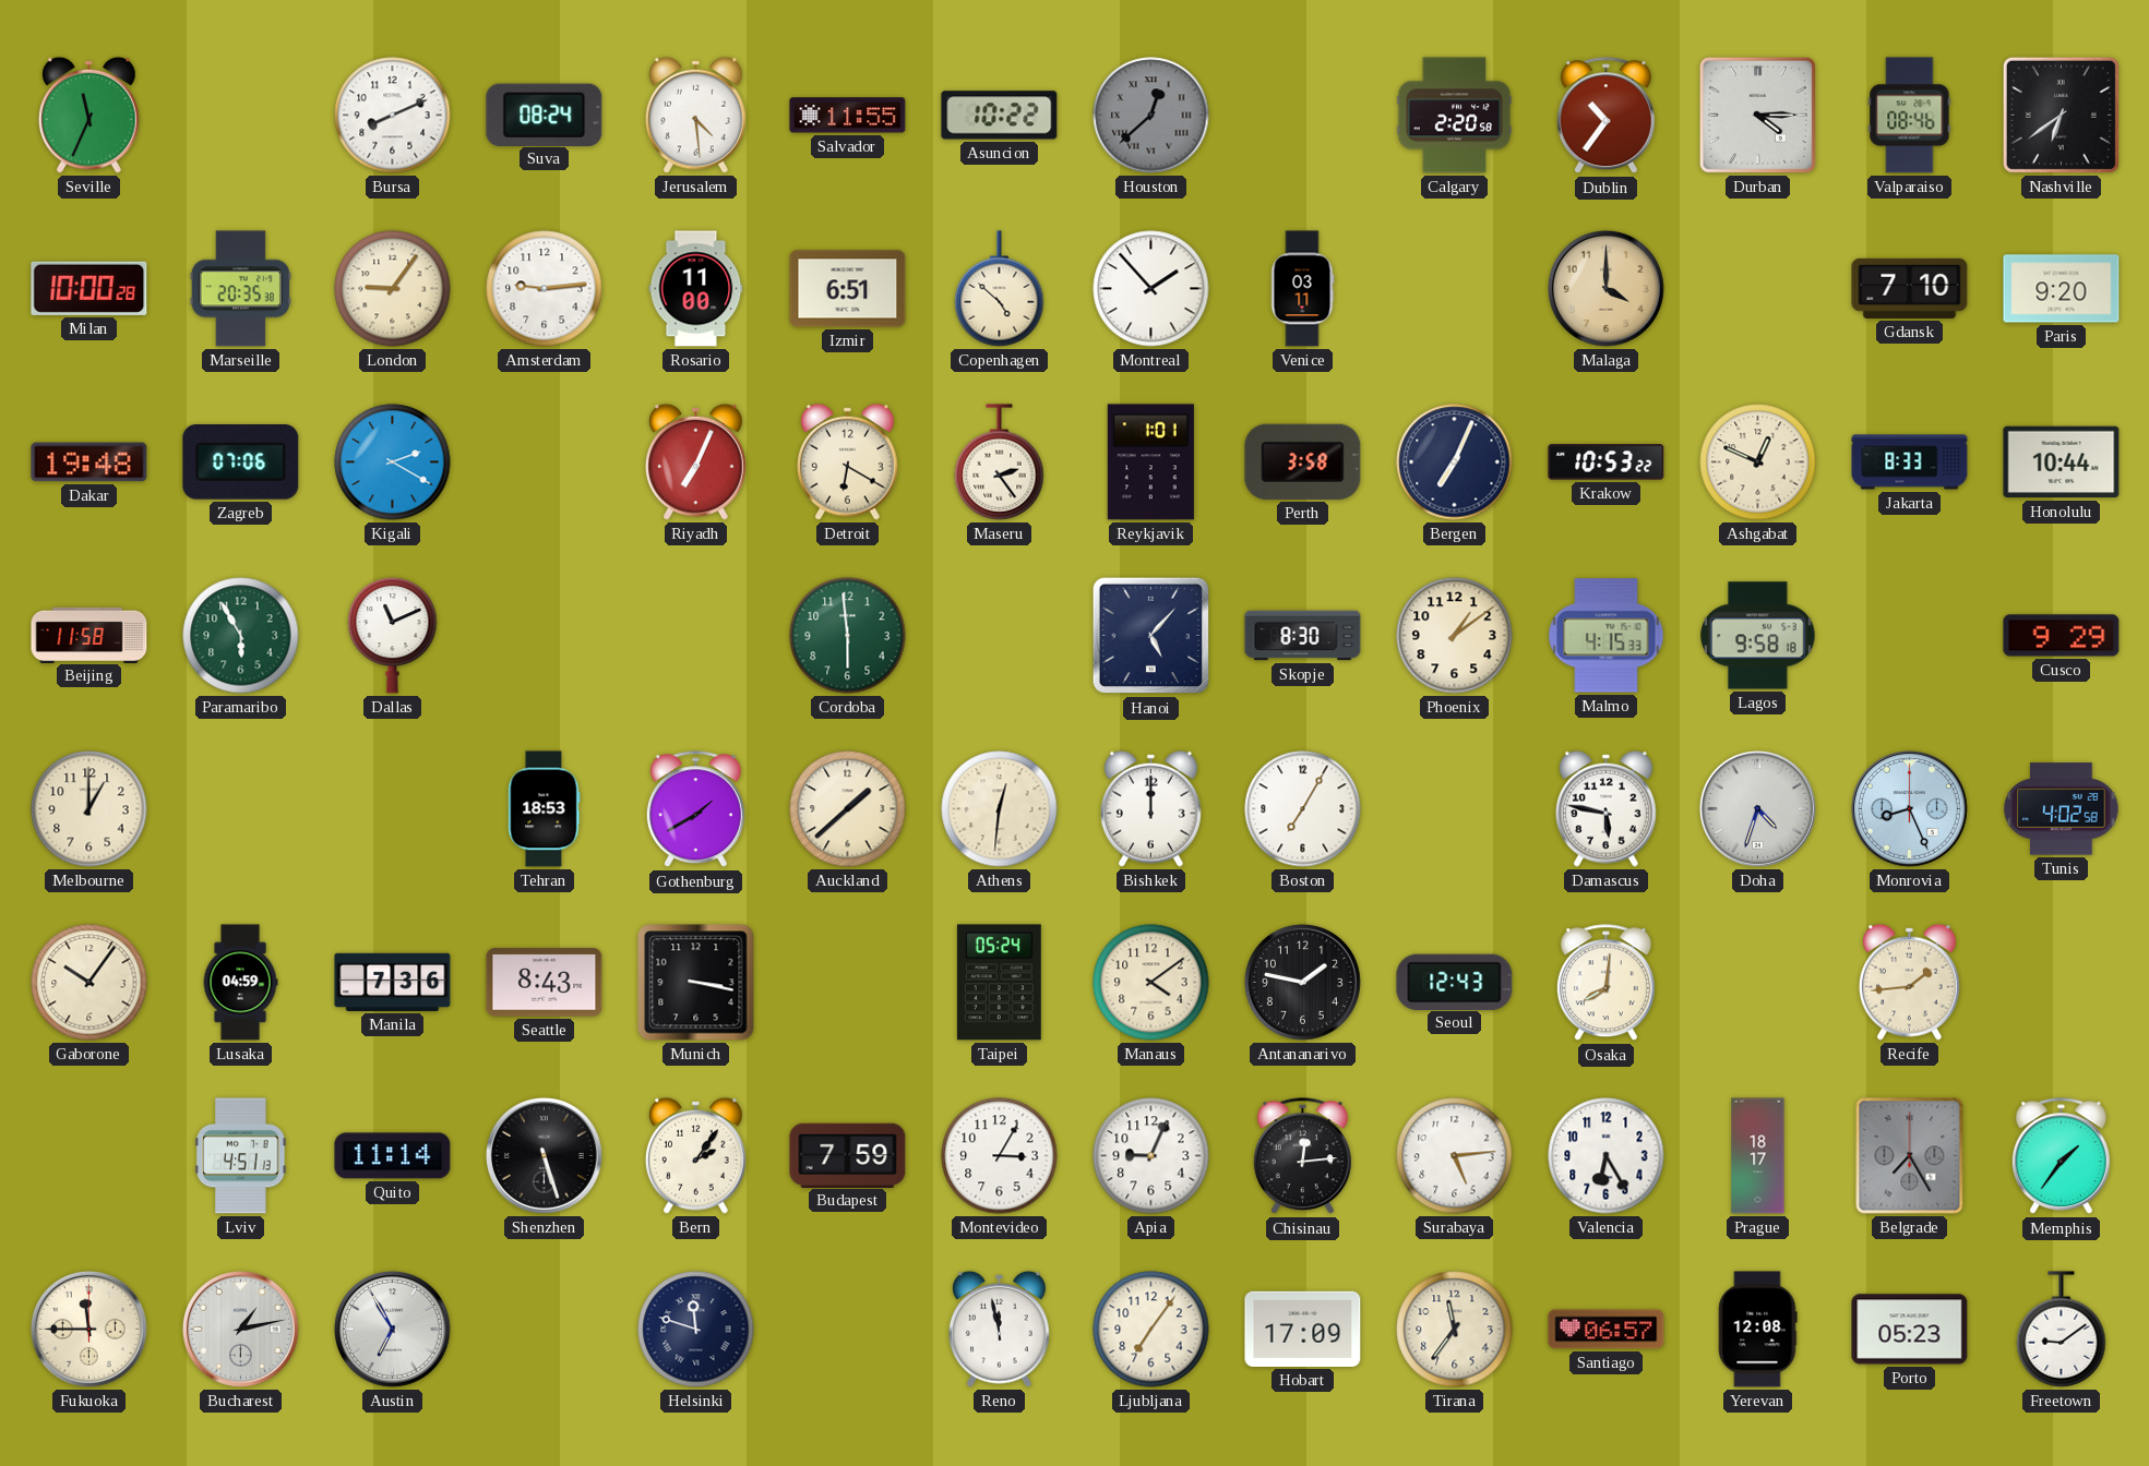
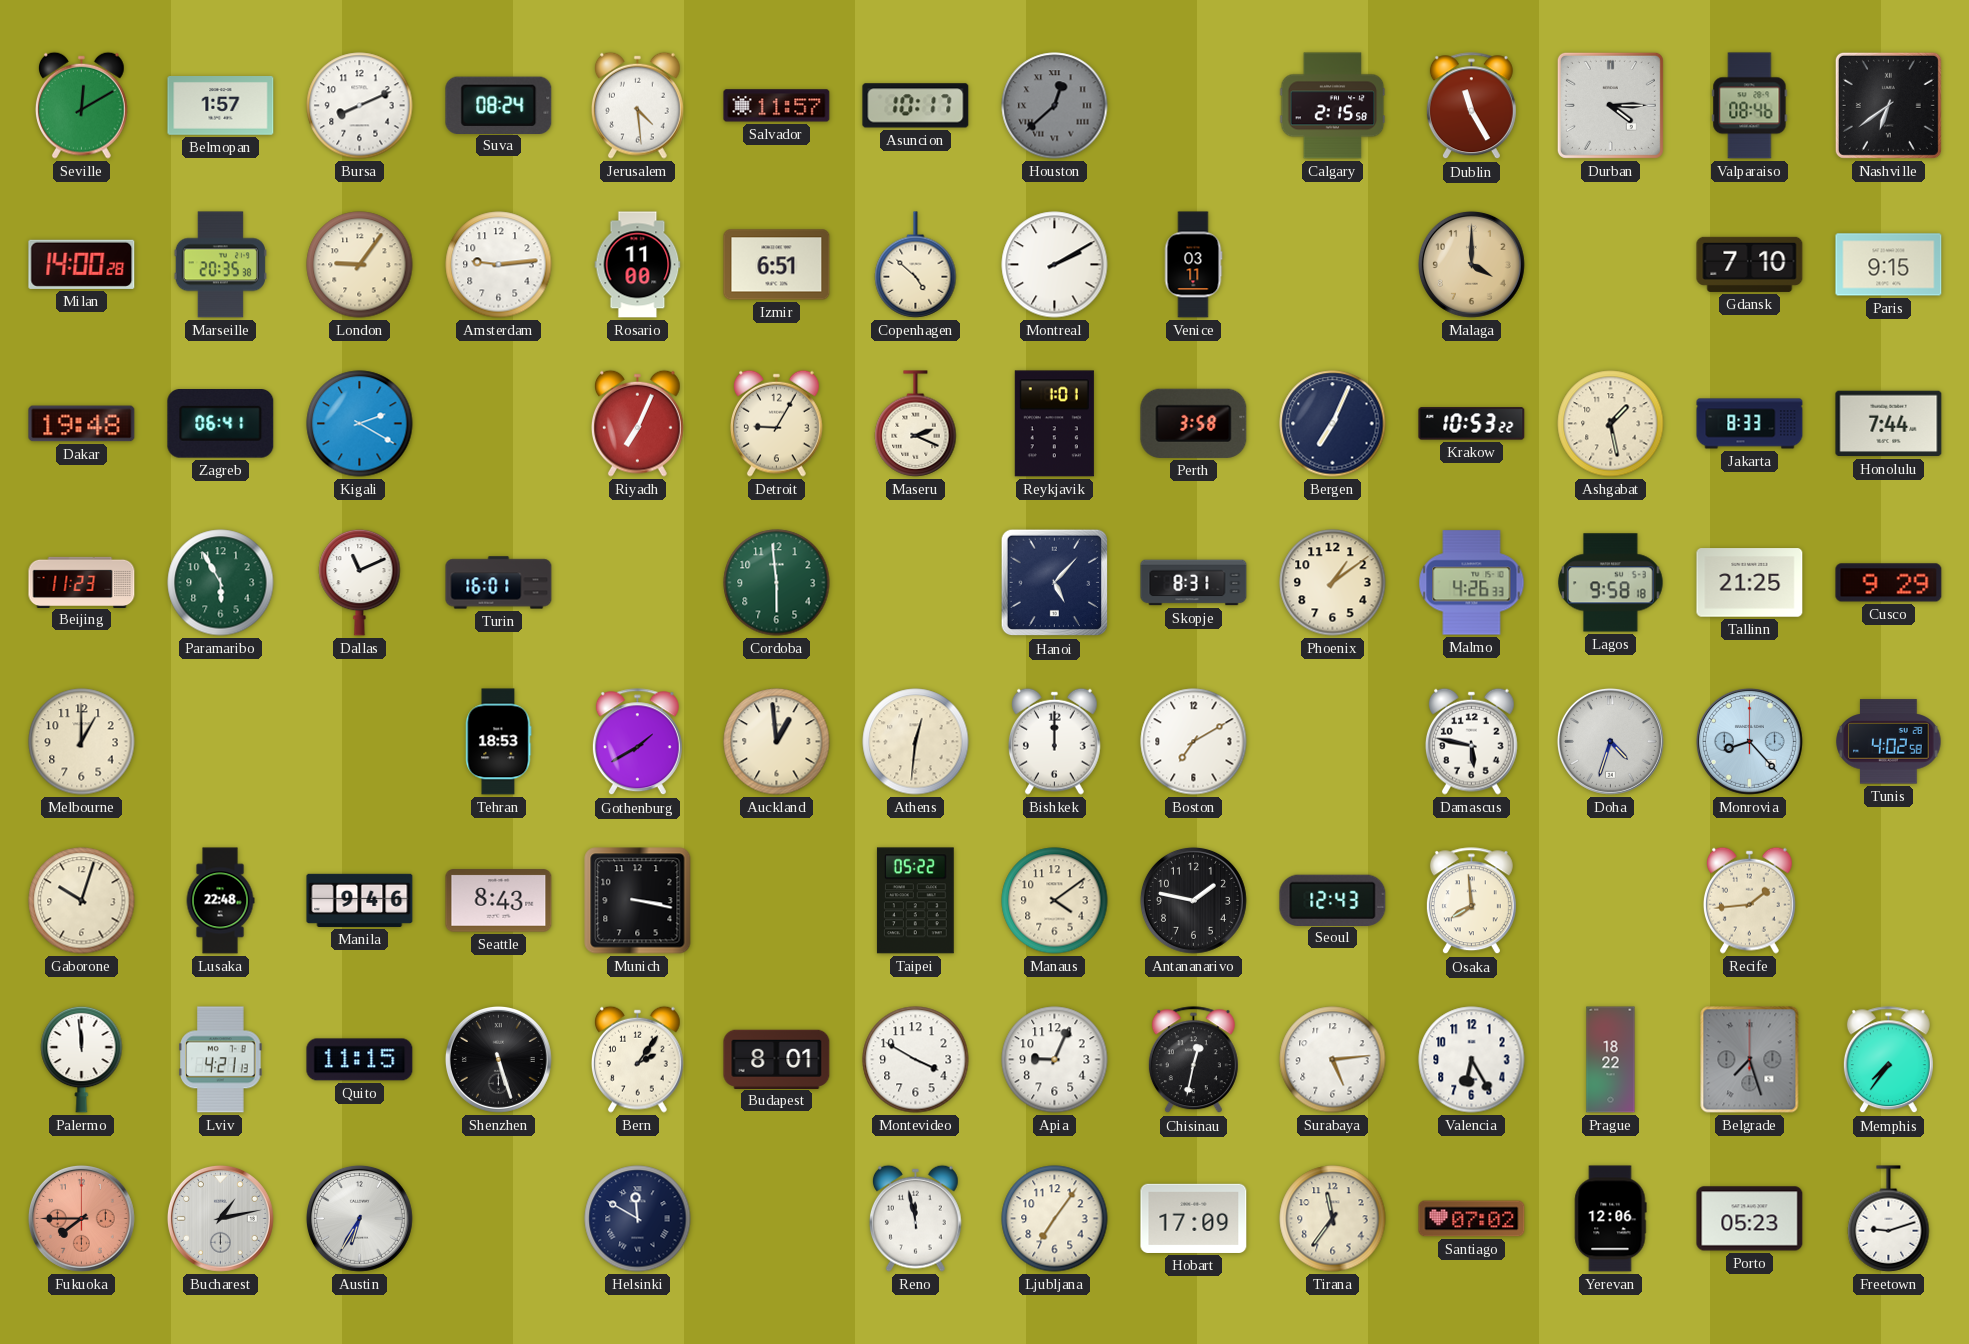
Seville: 11:34 -> 12:10 (82, 105)
Belmopan: none -> 1:57 (221, 106)
Salvador: 11:55 -> 11:57 (777, 106)
Asuncion: 10:22 -> 10:17 (916, 106)
Calgary: 2:20 -> 2:15 (1333, 106)
Dublin: 10:36 -> 11:25 (1471, 106)
Milan: 10:00 -> 14:00 (82, 264)
Montreal: 1:53 -> 2:10 (1055, 265)
Paris: 9:20 -> 9:15 (1889, 265)
Zagreb: 07:06 -> 06:41 (221, 424)
Detroit: 6:20 -> 9:05 (777, 423)
Maseru: 2:24 -> 2:19 (916, 424)
Ashgabat: 12:49 -> 1:28 (1611, 424)
Honolulu: 10:44 -> 7:44 (1889, 424)
Beijing: 11:58 -> 11:23 (82, 582)
Turin: none -> 16:01 (499, 583)
Skopje: 8:30 -> 8:31 (1194, 583)
Malmo: 4:15 -> 4:26 (1472, 583)
Tallinn: none -> 21:25 (1750, 583)
Auckland: 1:38 -> 12:59 (777, 742)
Boston: 7:05 -> 7:10 (1194, 742)
Monrovia: 8:26 -> 8:23 (1749, 741)
Gaborone: 10:06 -> 10:03 (82, 901)
Lusaka: 04:59 -> 22:48 (220, 901)
Manila: 7:36 -> 9:46 (360, 900)
Taipei: 05:24 -> 05:22 (915, 901)
Osaka: 8:01 -> 7:59 (1471, 901)
Palermo: none -> 11:59 (82, 1059)
Lviv: 4:51 -> 4:21 (221, 1060)
Quito: 11:14 -> 11:15 (360, 1060)
Budapest: 7:59 -> 8:01 (777, 1059)
Montevideo: 3:05 -> 3:50 (916, 1060)
Chisinau: 12:14 -> 12:32 (1193, 1060)
Prague: 18:17 -> 18:22 (1611, 1060)
Belgrade: 7:25 -> 7:27 (1750, 1060)
Memphis: 1:36 -> 7:36 (1888, 1060)
Fukuoka: 11:45 -> 7:45 (81, 1218)
Fukuoka dial: cream -> salmon (81, 1218)
Austin: 6:55 -> 6:35 (359, 1218)
Helsinki: 11:48 -> 11:50 (638, 1219)
Santiago: 06:57 -> 07:02 (1472, 1219)
Yerevan: 12:08 -> 12:06 (1611, 1219)
Freetown: 9:09 -> 9:12 (1889, 1219)
